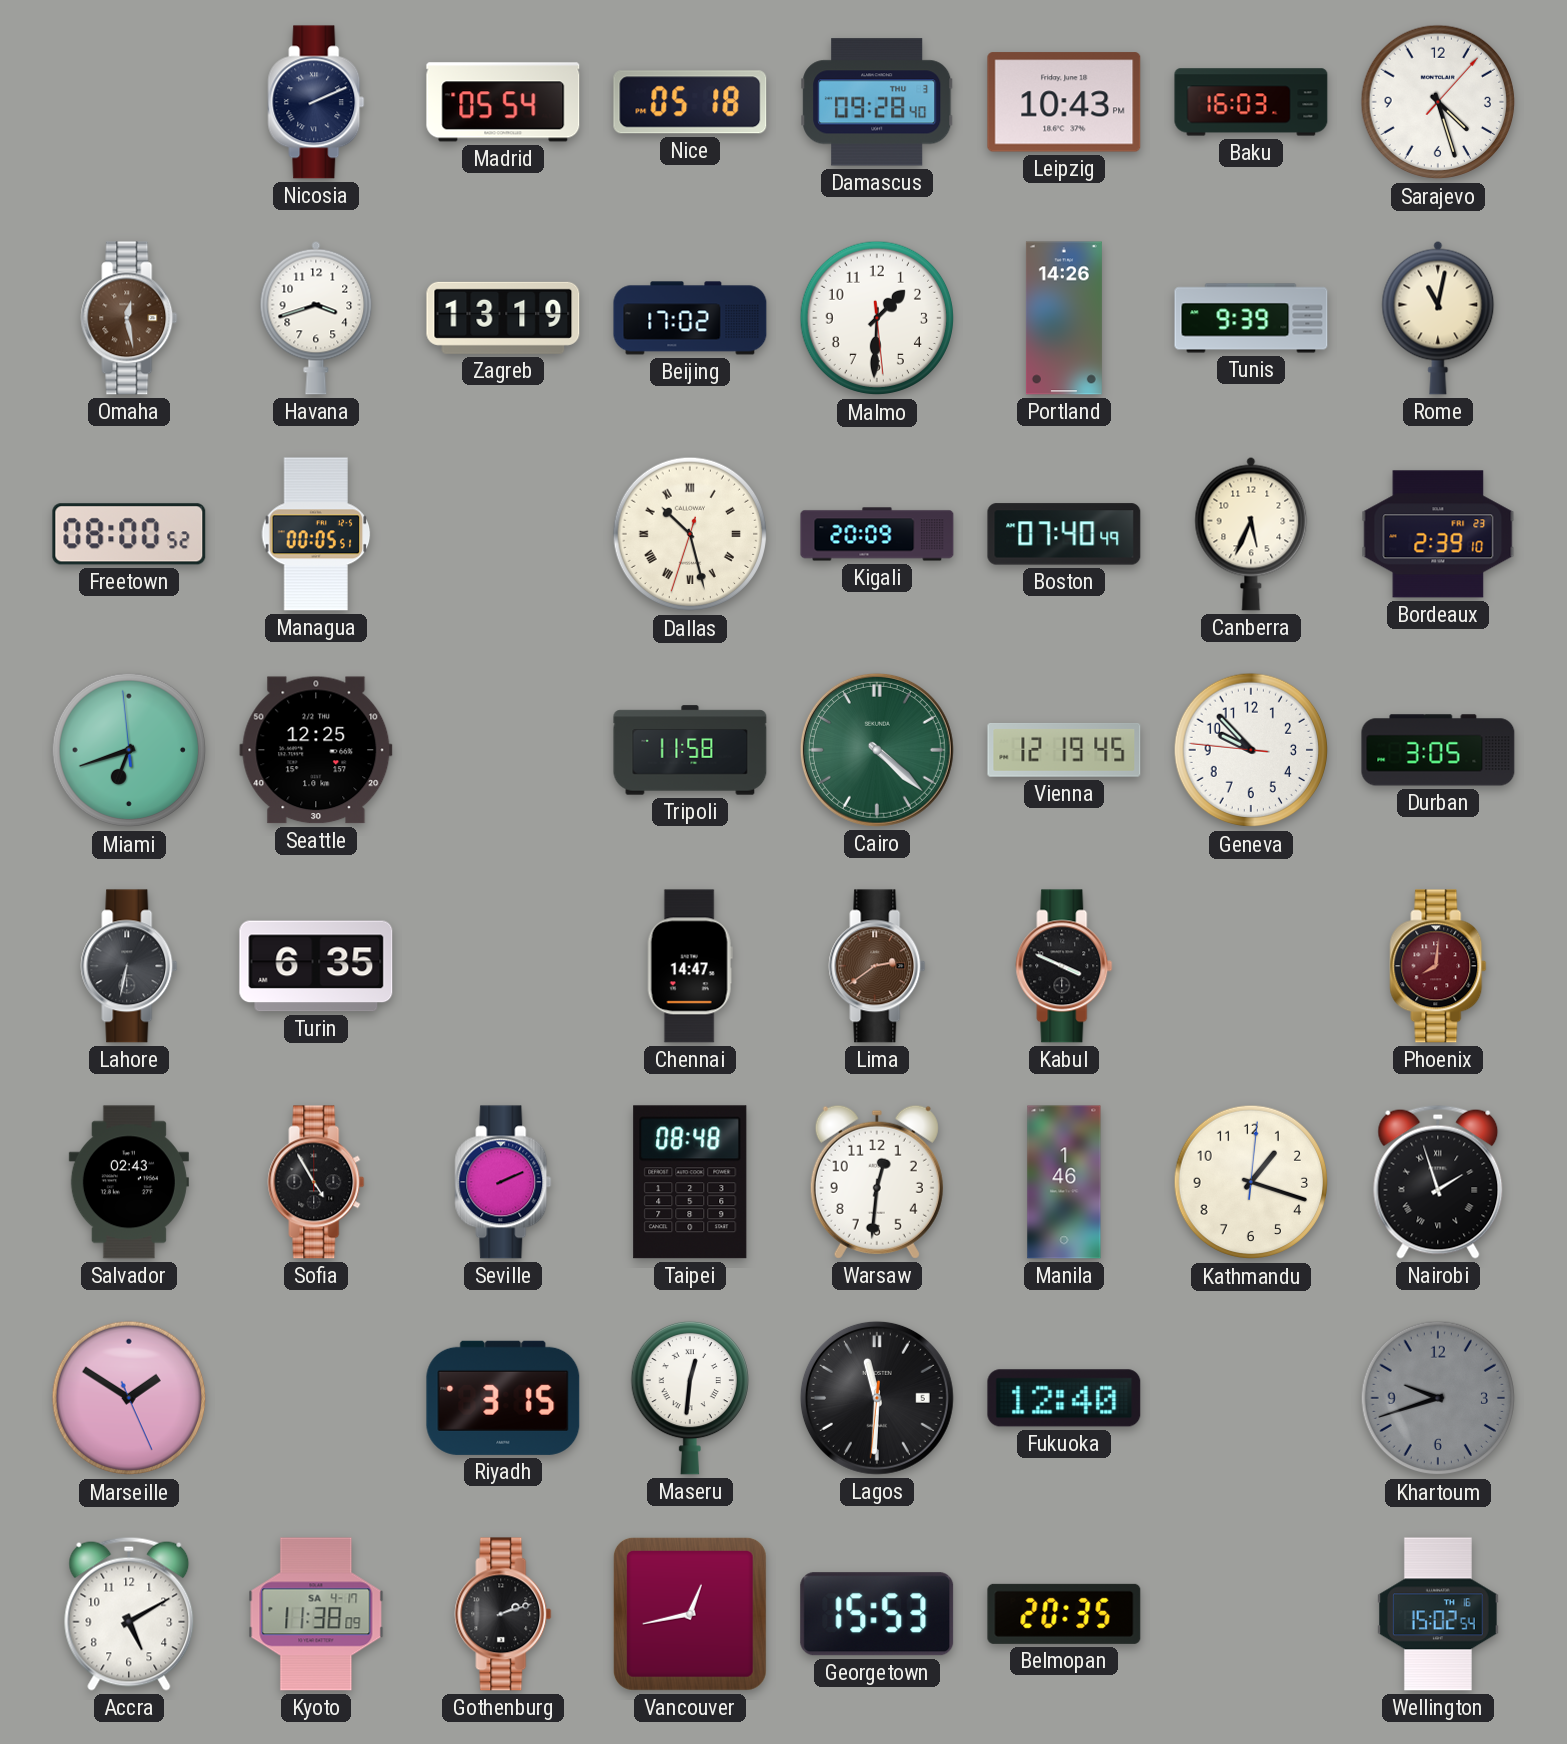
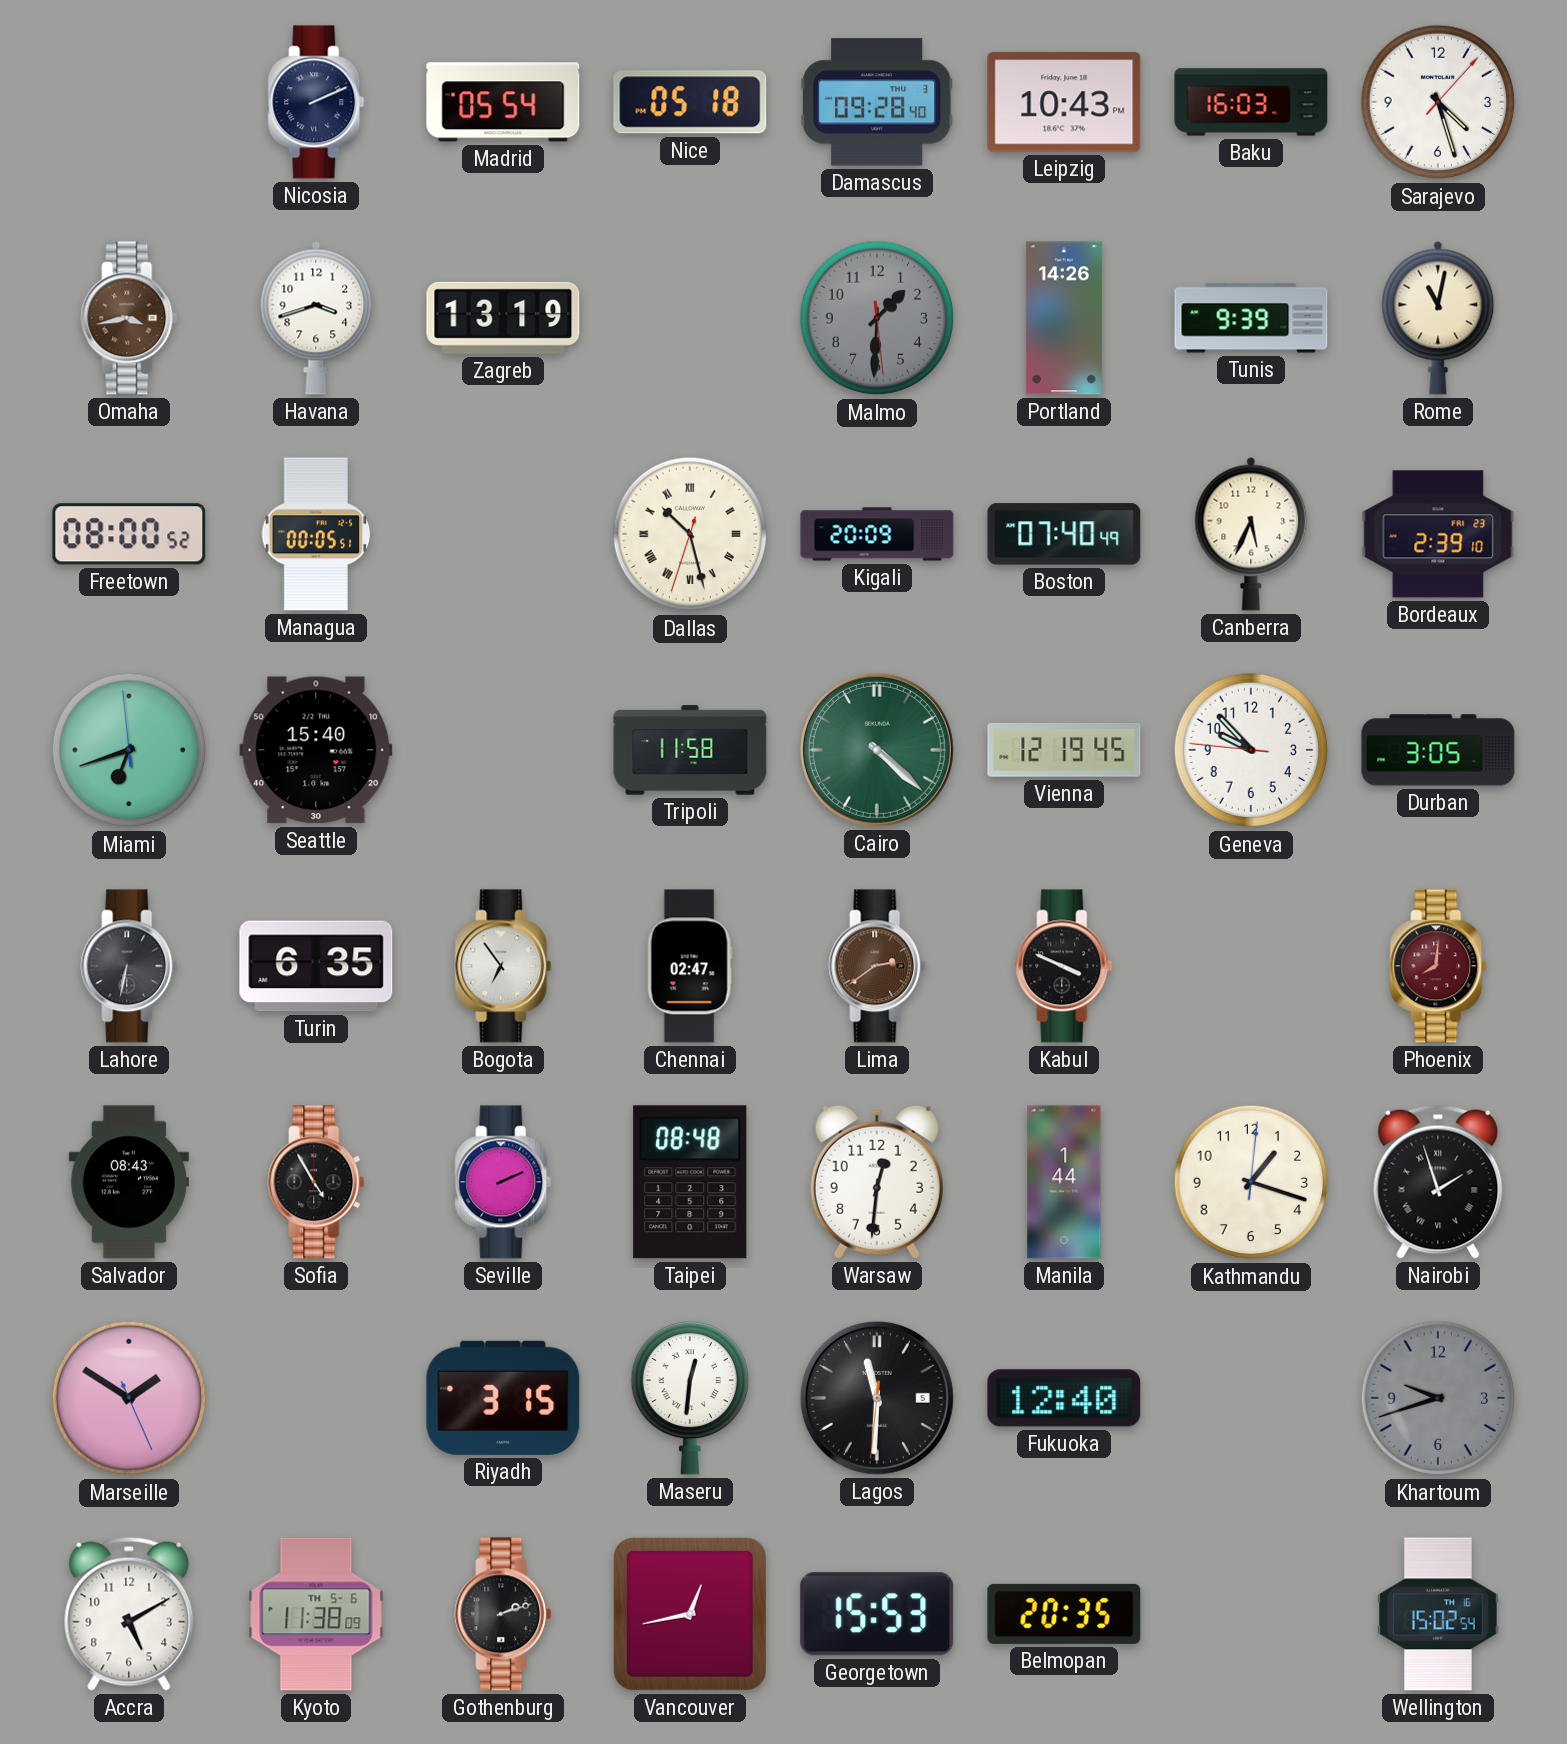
Omaha: 12:28 -> 3:43 (129, 318)
Beijing: 17:02 -> none (690, 318)
Malmo dial: white -> grey (877, 318)
Seattle: 12:25 -> 15:40 (316, 750)
Bogota: none -> 6:54 (503, 966)
Chennai: 14:47 -> 02:47 (690, 966)
Salvador: 02:43 -> 08:43 (129, 1182)
Manila: 1:46 -> 1:44 (1064, 1182)
Kyoto date: SA 4-17 -> TH 5-6 (316, 1614)
